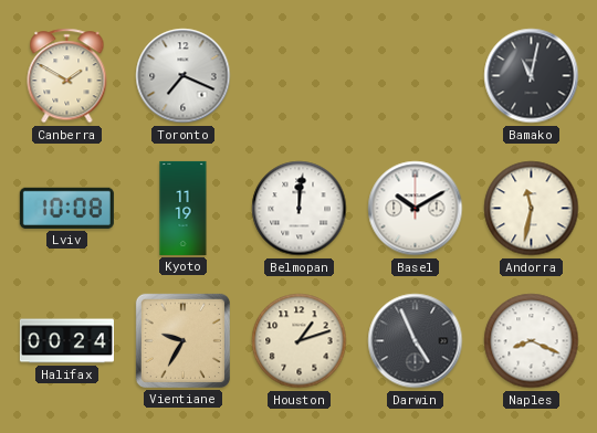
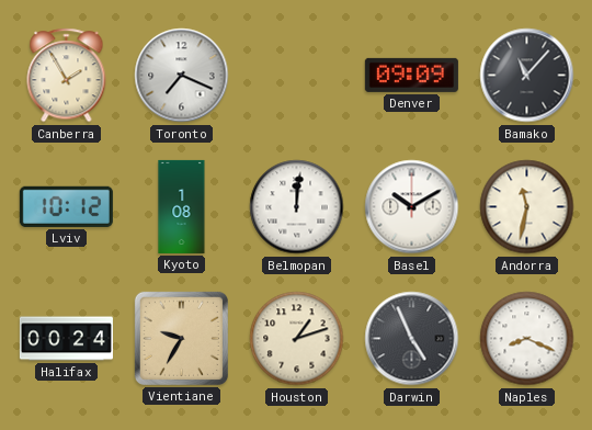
Canberra: 1:50 -> 1:55 (67, 76)
Denver: none -> 09:09 (411, 75)
Bamako: 11:02 -> 11:07 (527, 76)
Lviv: 10:08 -> 10:12 (66, 206)
Kyoto: 11:19 -> 1:08 (182, 206)
